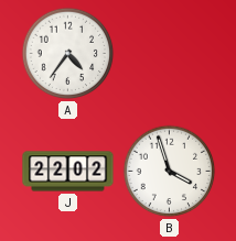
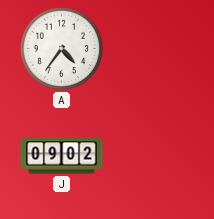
J: 22:02 -> 09:02 (62, 156)
B: 3:57 -> none (170, 172)
